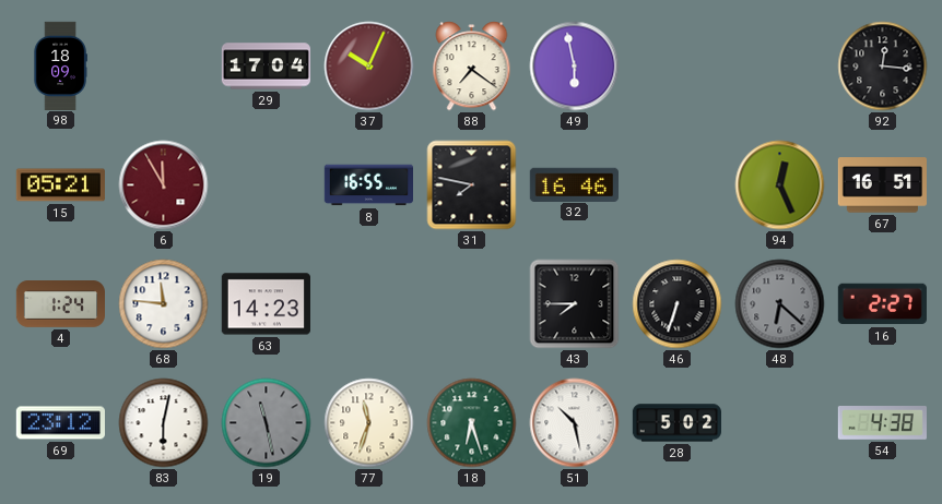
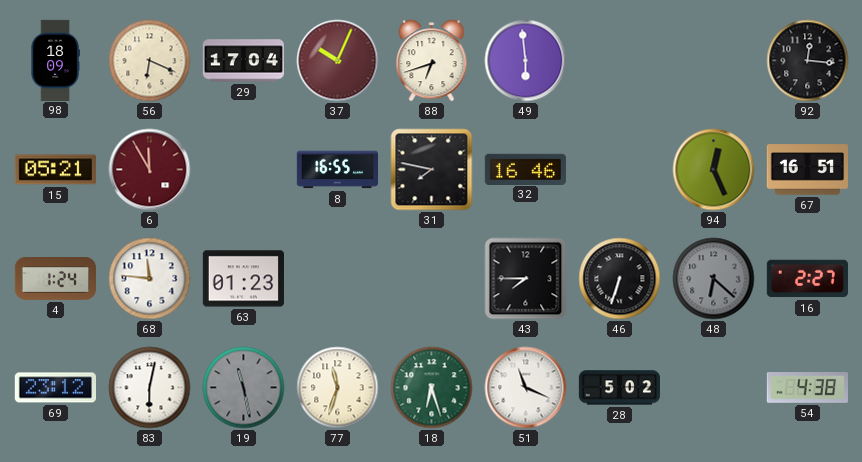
56: none -> 6:19 (150, 61)
88: 7:21 -> 6:42 (432, 61)
49: 5:58 -> 5:59 (526, 61)
63: 14:23 -> 01:23 (243, 279)
51: 10:28 -> 11:19 (526, 388)
